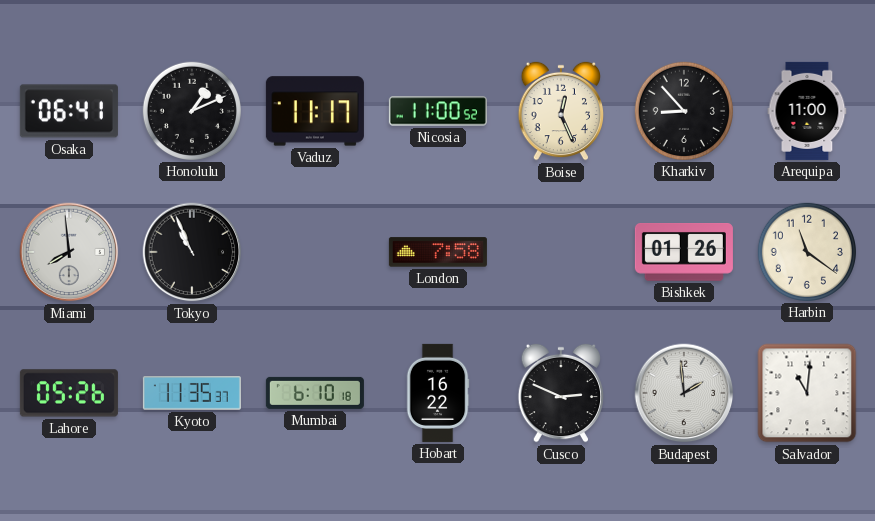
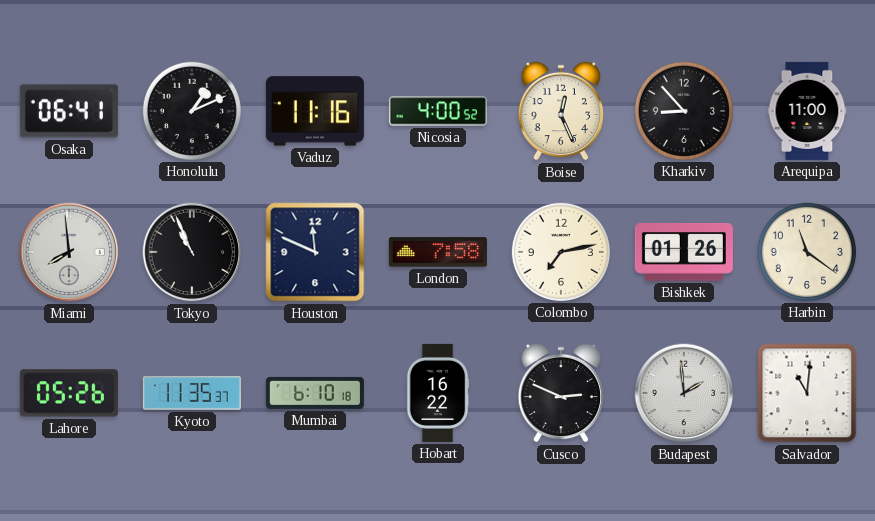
Vaduz: 11:17 -> 11:16 (315, 111)
Nicosia: 11:00 -> 4:00 (438, 111)
Houston: none -> 11:49 (315, 252)
Colombo: none -> 7:13 (561, 252)
